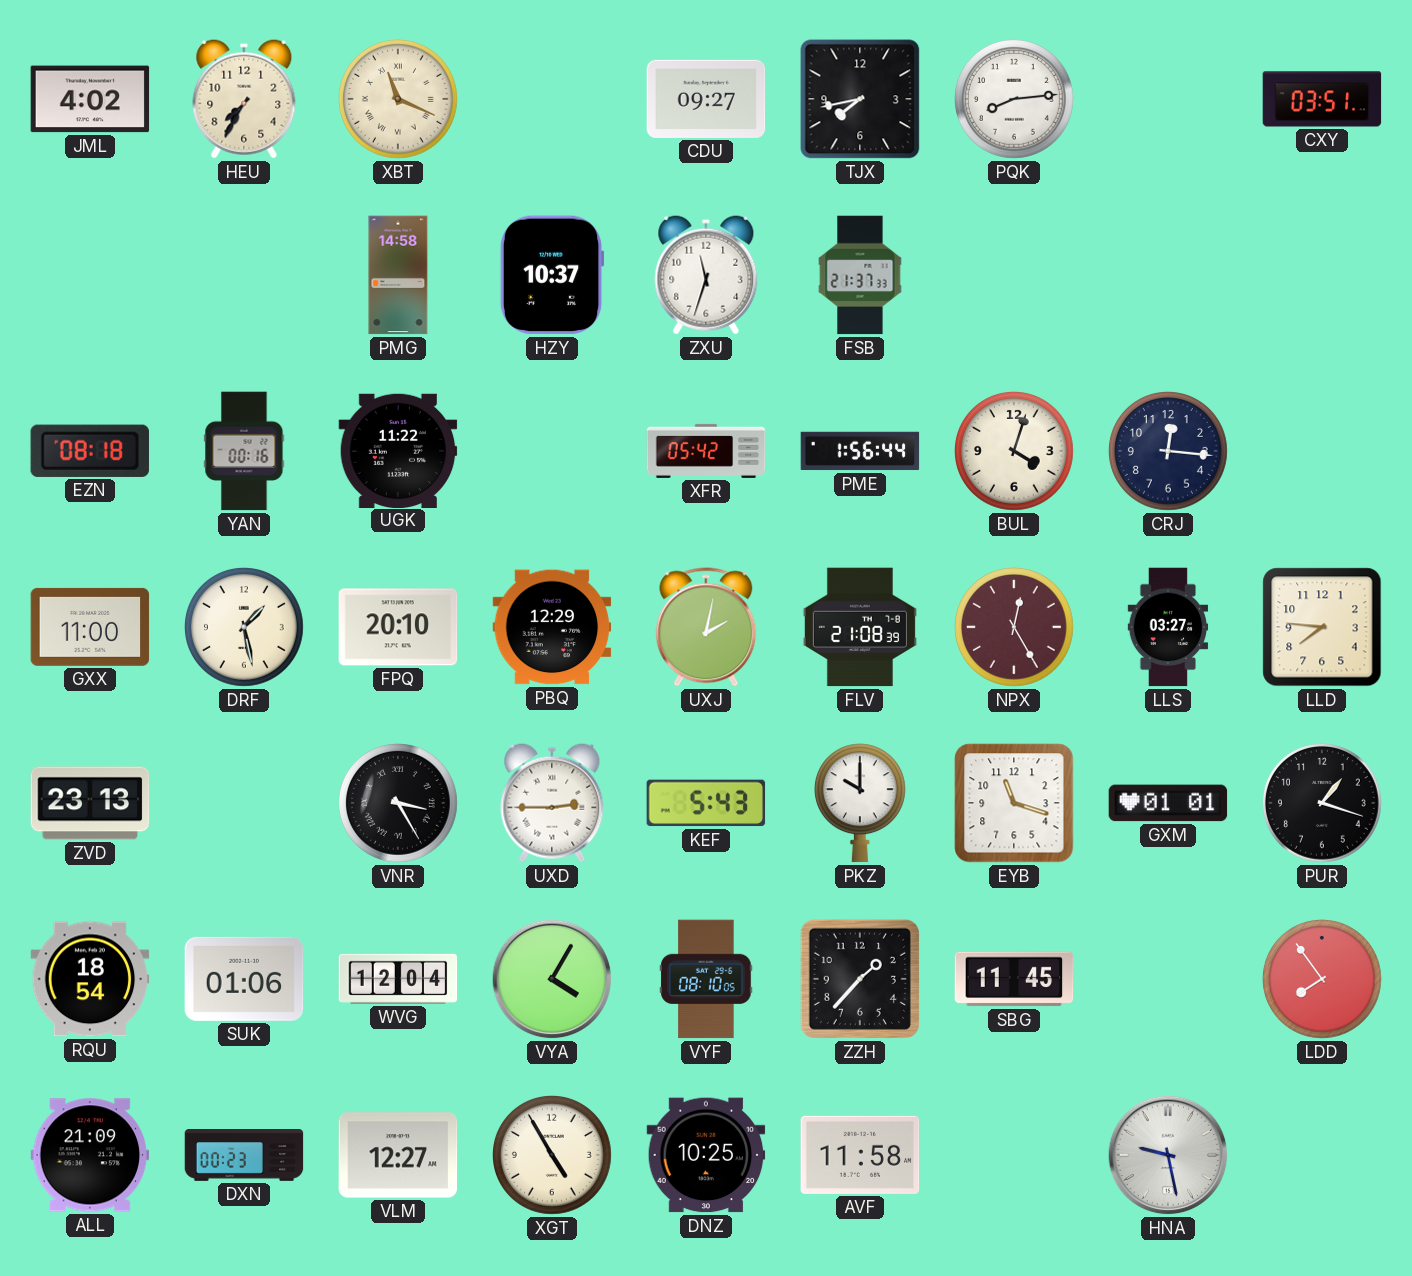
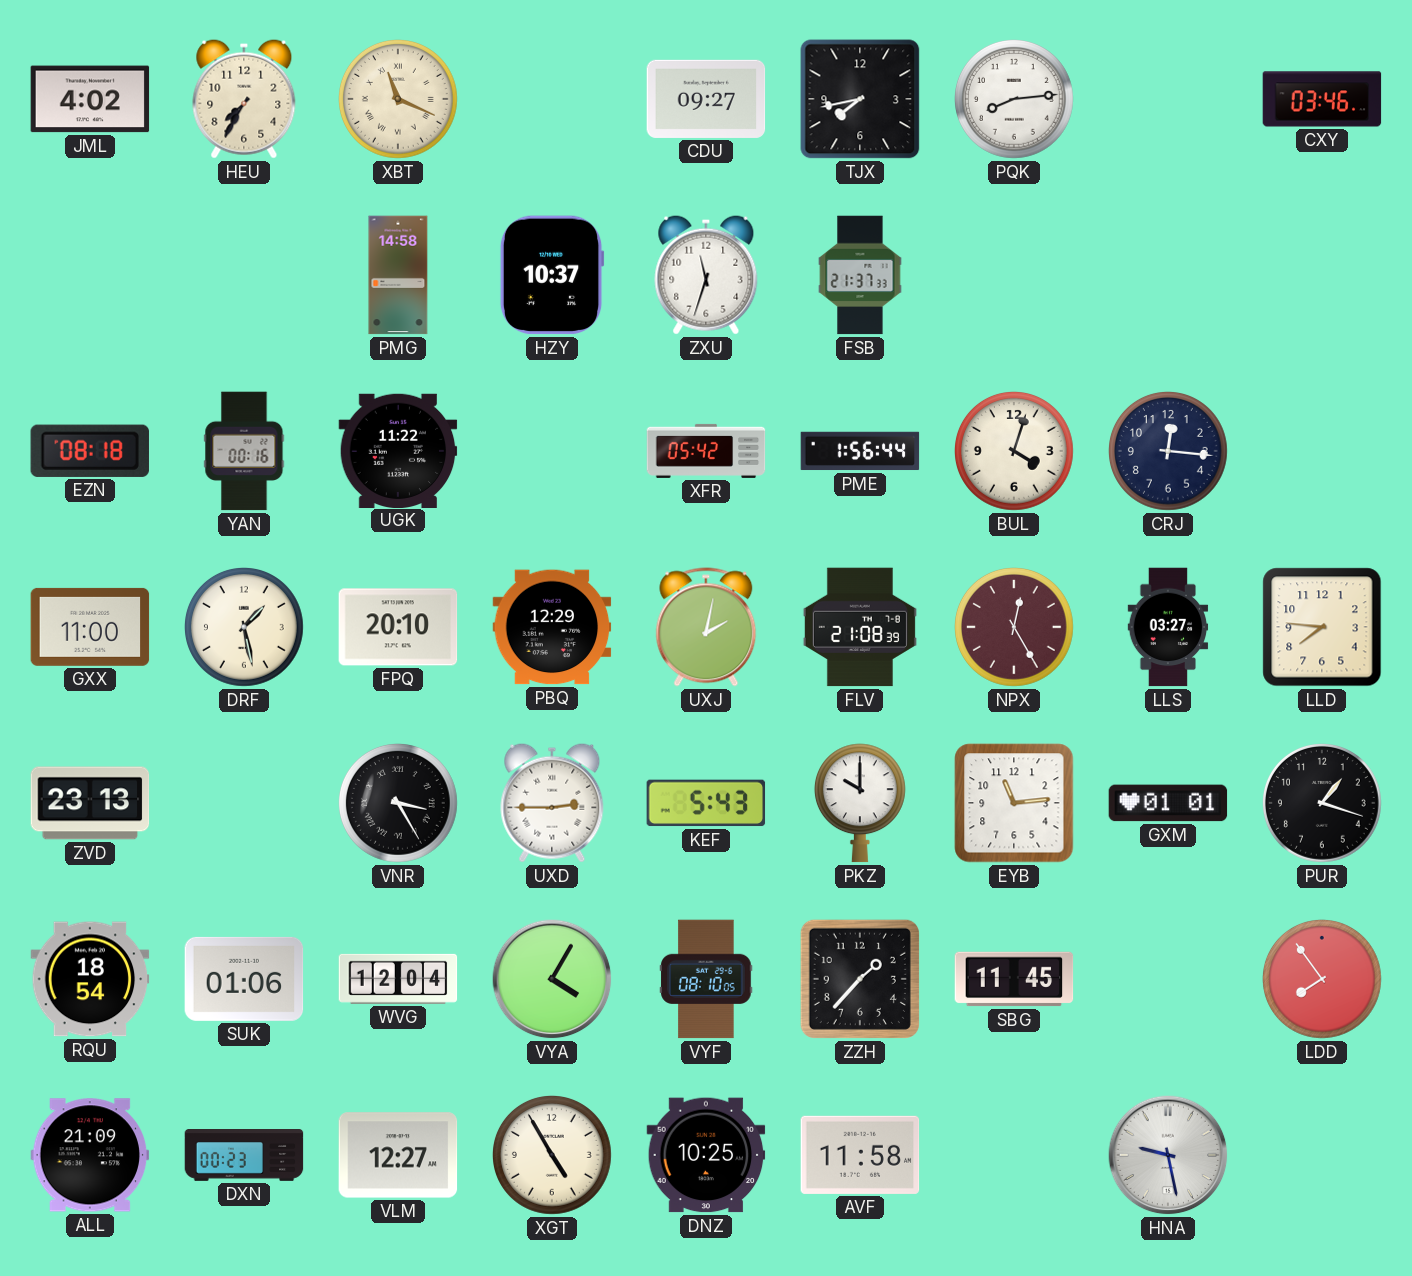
CXY: 03:51 -> 03:46 (1322, 99)
EYB: 11:18 -> 11:14 (1014, 803)
